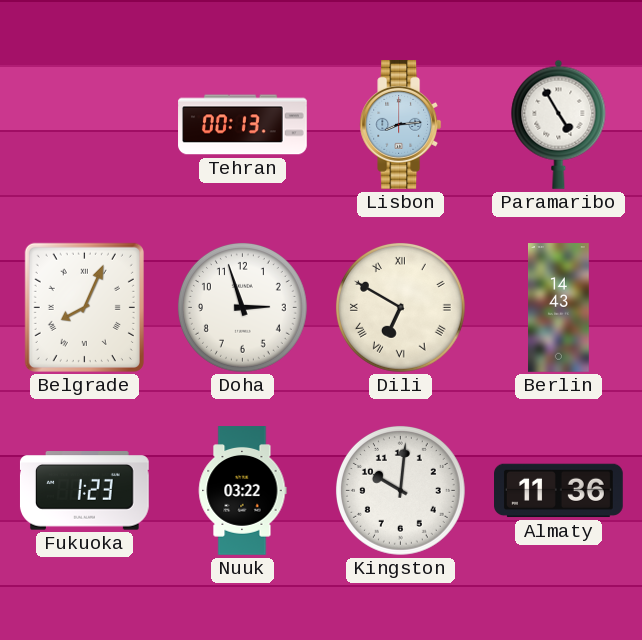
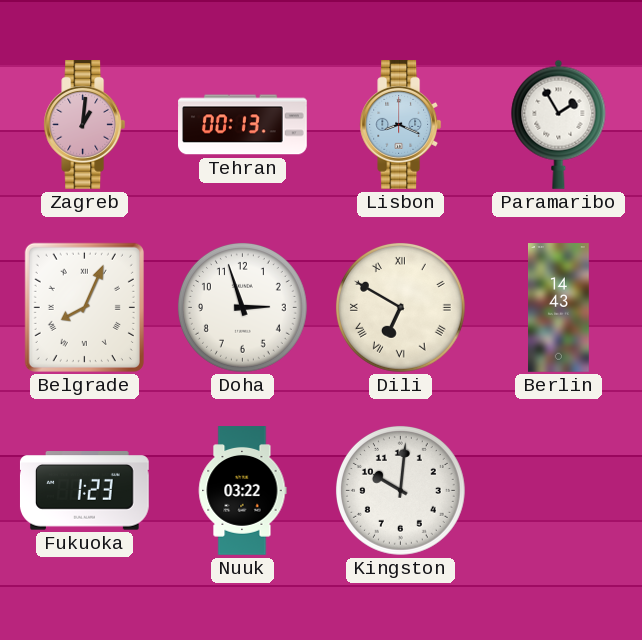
Zagreb: none -> 1:01 (85, 125)
Lisbon: 8:14 -> 8:19 (401, 125)
Paramaribo: 4:55 -> 1:55 (559, 124)
Almaty: 11:36 -> none (559, 491)
